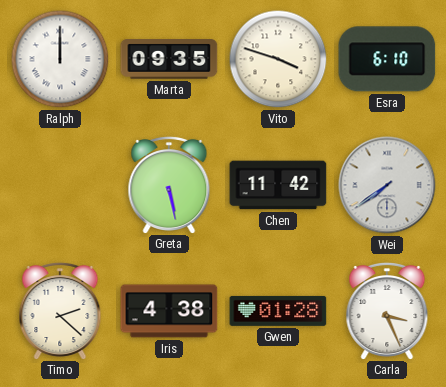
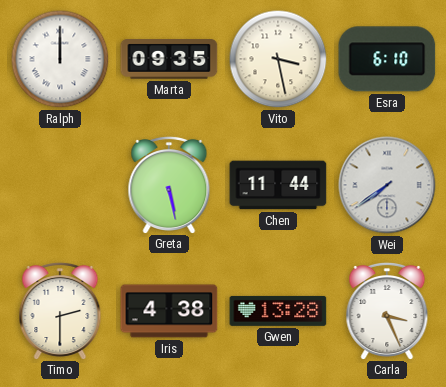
Vito: 3:48 -> 3:28 (278, 59)
Chen: 11:42 -> 11:44 (278, 185)
Timo: 2:22 -> 2:30 (60, 310)
Gwen: 01:28 -> 13:28 (278, 311)
